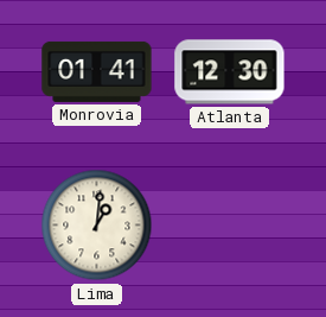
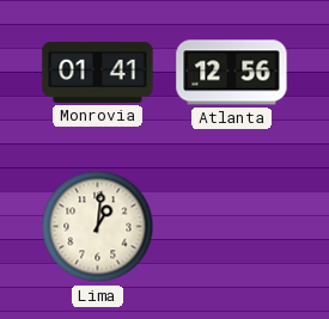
Atlanta: 12:30 -> 12:56 (232, 73)
